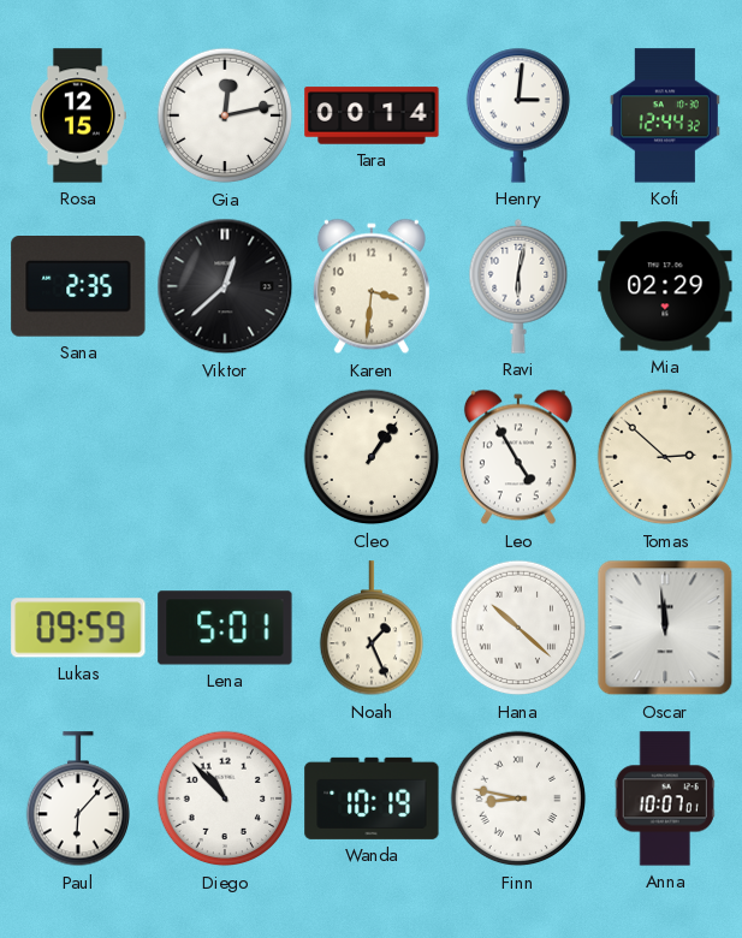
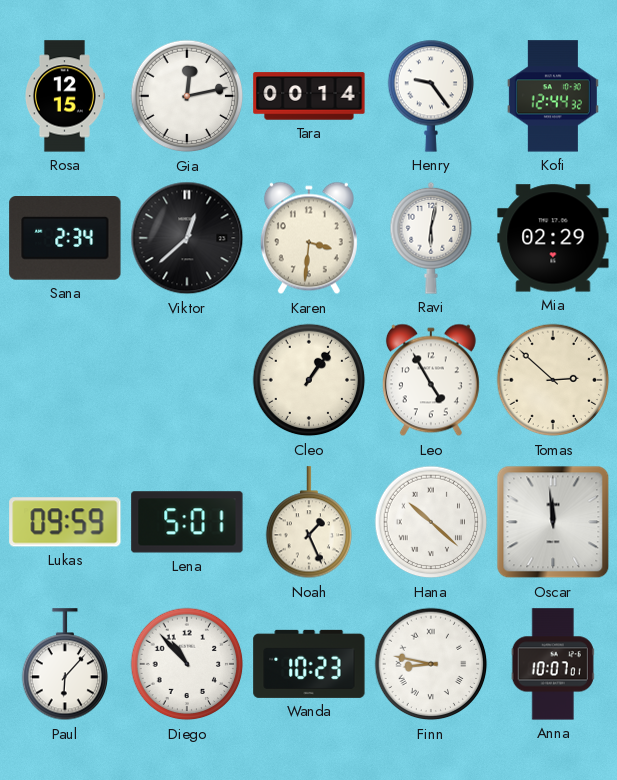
Henry: 3:01 -> 9:24 (430, 96)
Sana: 2:35 -> 2:34 (65, 238)
Wanda: 10:19 -> 10:23 (309, 664)
